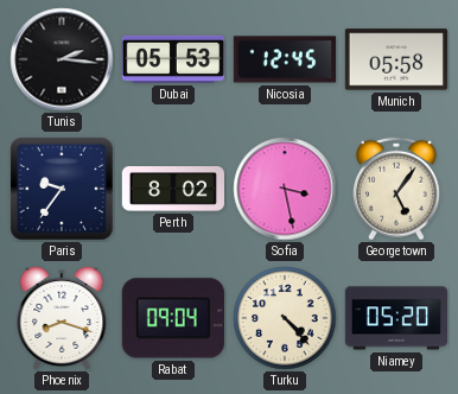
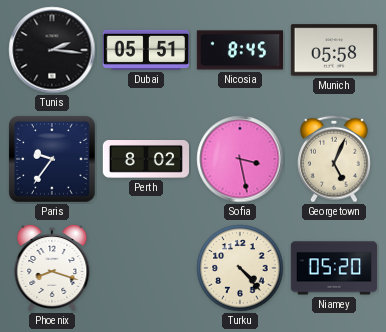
Dubai: 05:53 -> 05:51 (145, 50)
Nicosia: 12:45 -> 8:45 (239, 50)
Georgetown: 5:06 -> 5:04 (334, 159)
Rabat: 09:04 -> none (173, 318)
